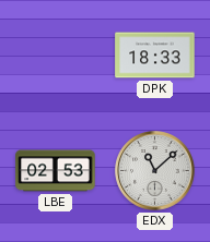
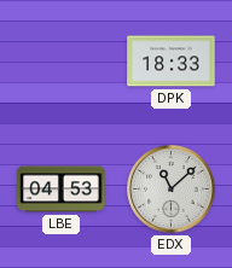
LBE: 02:53 -> 04:53 (62, 190)
